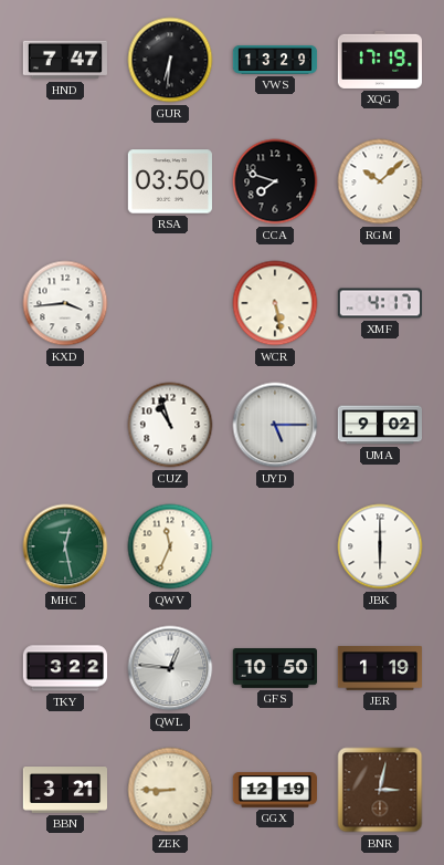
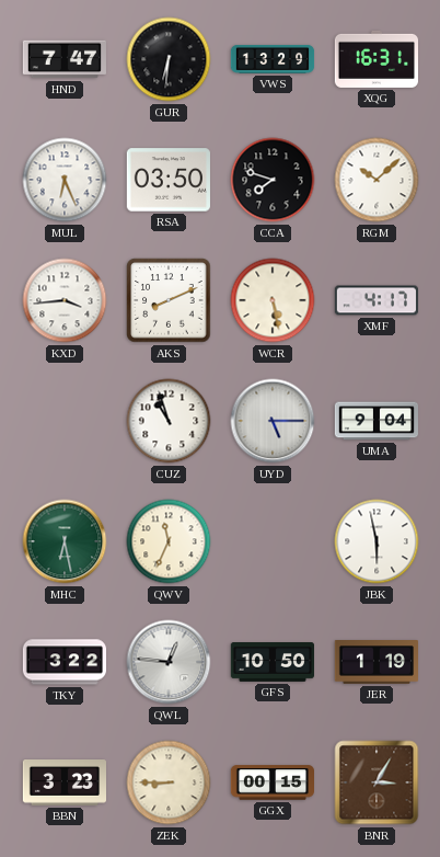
XQG: 17:19 -> 16:31 (375, 59)
MUL: none -> 6:26 (65, 180)
AKS: none -> 8:11 (169, 300)
UMA: 9:02 -> 9:04 (375, 421)
MHC: 12:28 -> 6:28 (65, 541)
JBK: 6:00 -> 5:58 (377, 541)
BBN: 3:21 -> 3:23 (63, 784)
GGX: 12:19 -> 00:15 (271, 782)
BNR: 3:02 -> 3:05 (377, 782)
